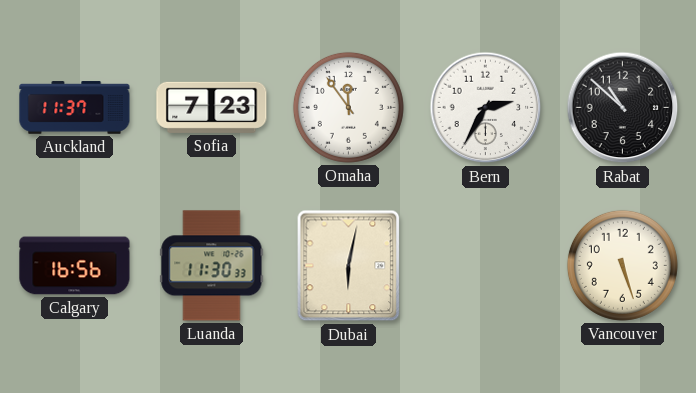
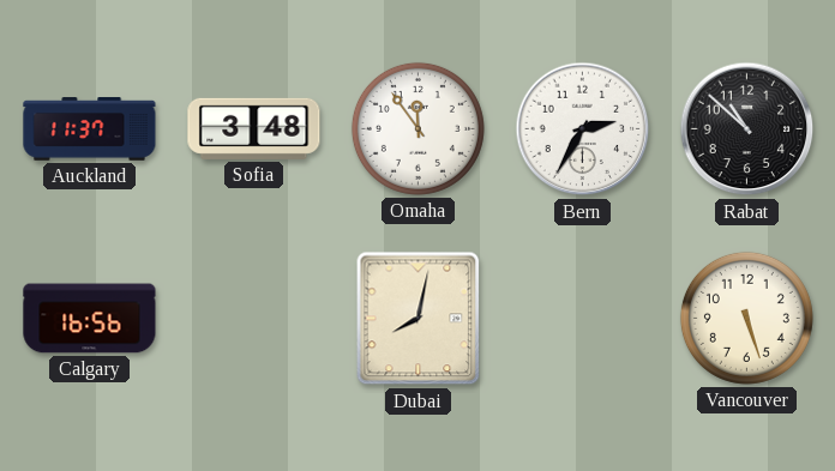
Sofia: 7:23 -> 3:48 (254, 128)
Luanda: 11:30 -> none (212, 266)
Dubai: 6:02 -> 8:02 (419, 319)
